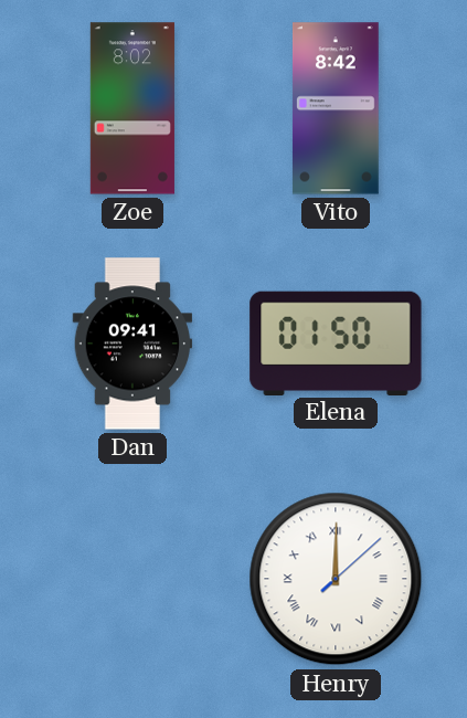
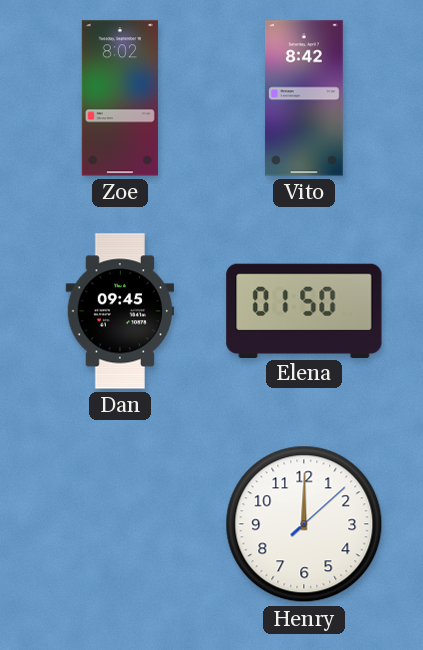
Dan: 09:41 -> 09:45 (120, 311)
Henry numerals: Roman -> Arabic (304, 524)
